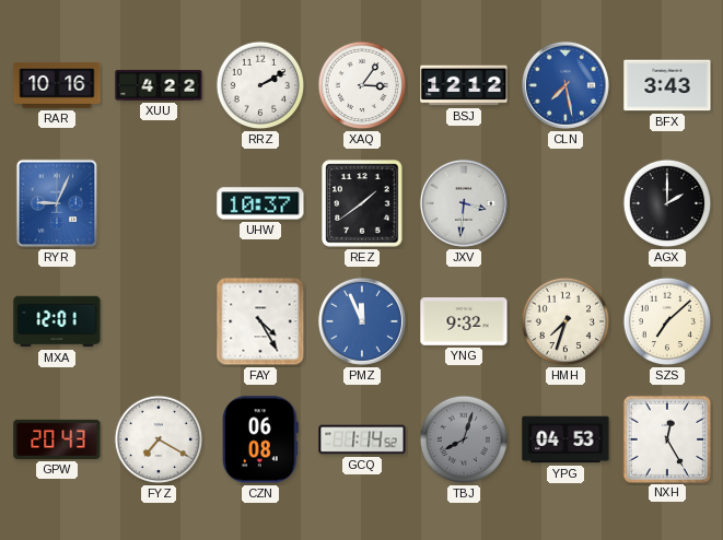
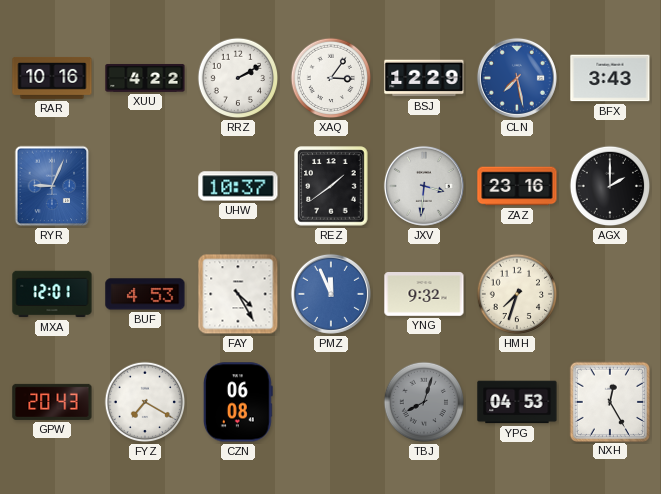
BSJ: 12:12 -> 12:29 (424, 78)
ZAZ: none -> 23:16 (517, 186)
BUF: none -> 4:53 (145, 294)
SZS: 7:08 -> none (667, 321)
GCQ: 1:14 -> none (362, 439)
